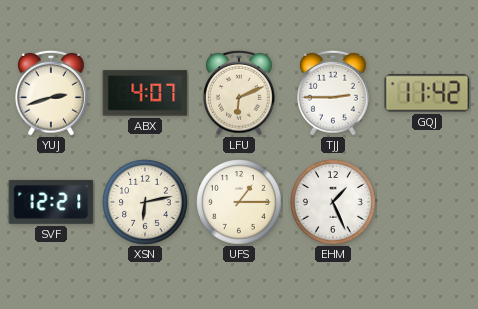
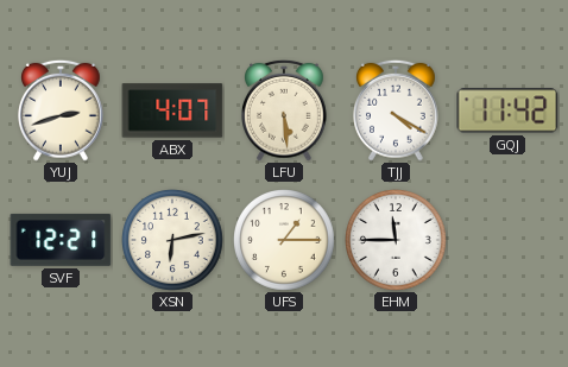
LFU: 6:11 -> 5:29 (285, 110)
TJJ: 2:45 -> 4:20 (397, 110)
EHM: 1:26 -> 11:45 (397, 241)
